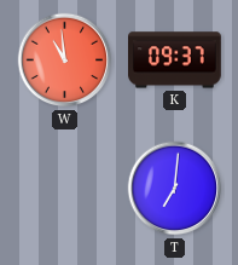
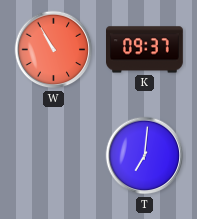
W: 10:59 -> 10:55 (54, 50)
